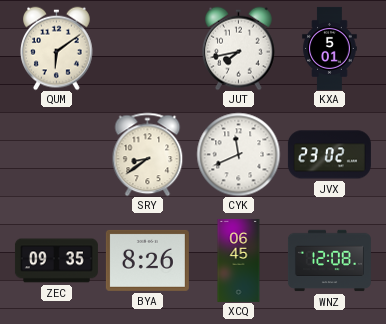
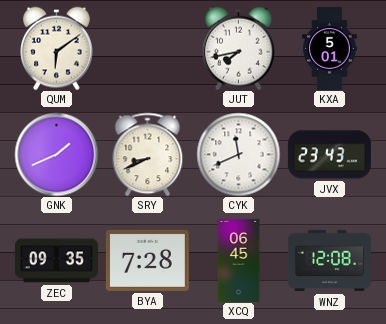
GNK: none -> 1:41 (56, 154)
SRY: 8:39 -> 8:41 (148, 154)
JVX: 23:02 -> 23:43 (329, 155)
BYA: 8:26 -> 7:28 (147, 260)
